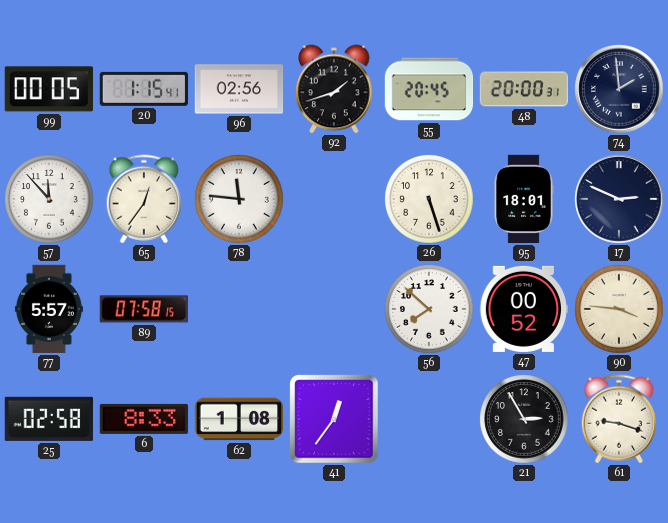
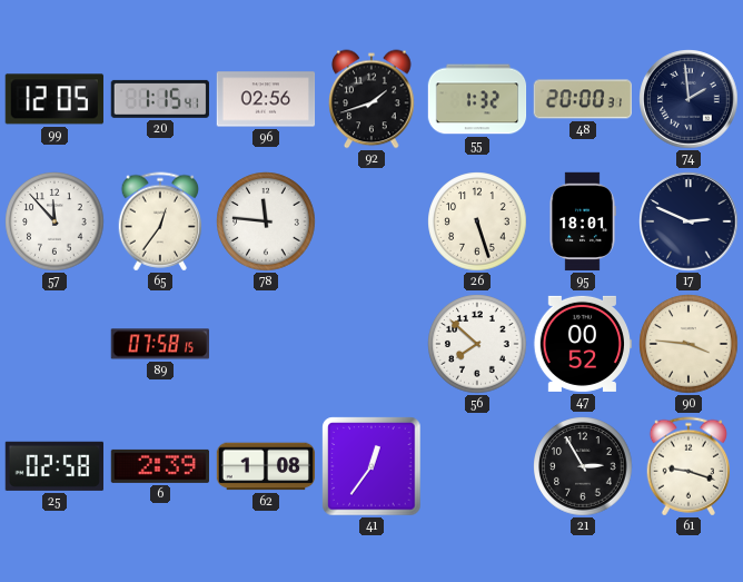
99: 00:05 -> 12:05 (55, 99)
55: 20:45 -> 1:32 (477, 99)
77: 5:57 -> none (49, 309)
6: 8:33 -> 2:39 (159, 466)
